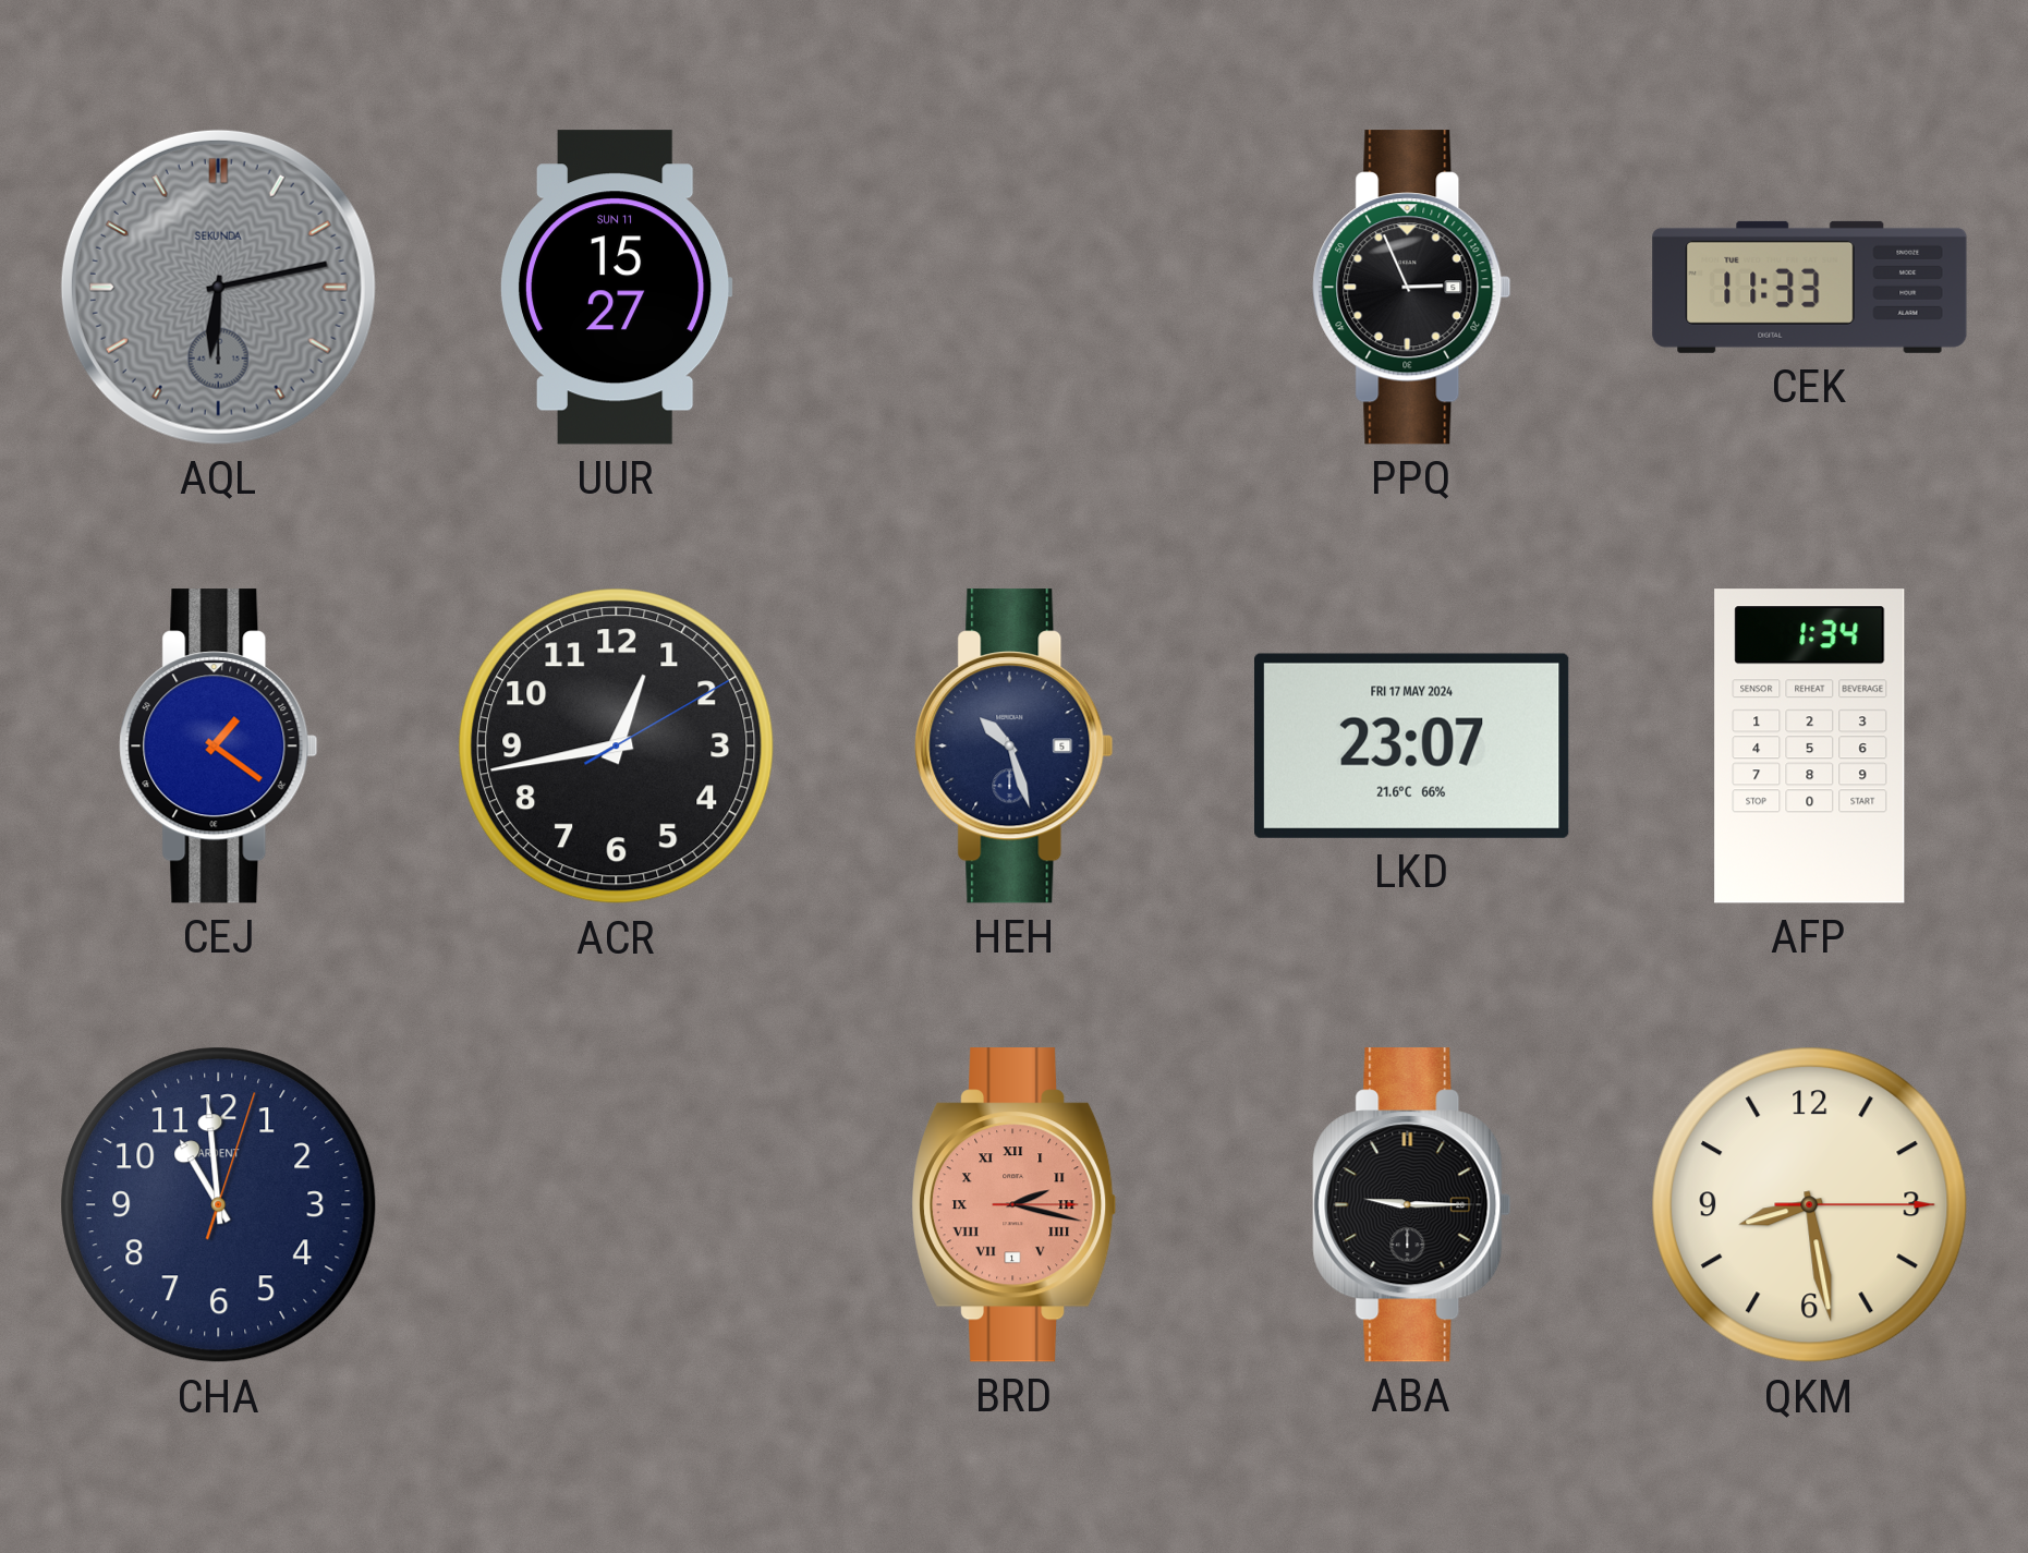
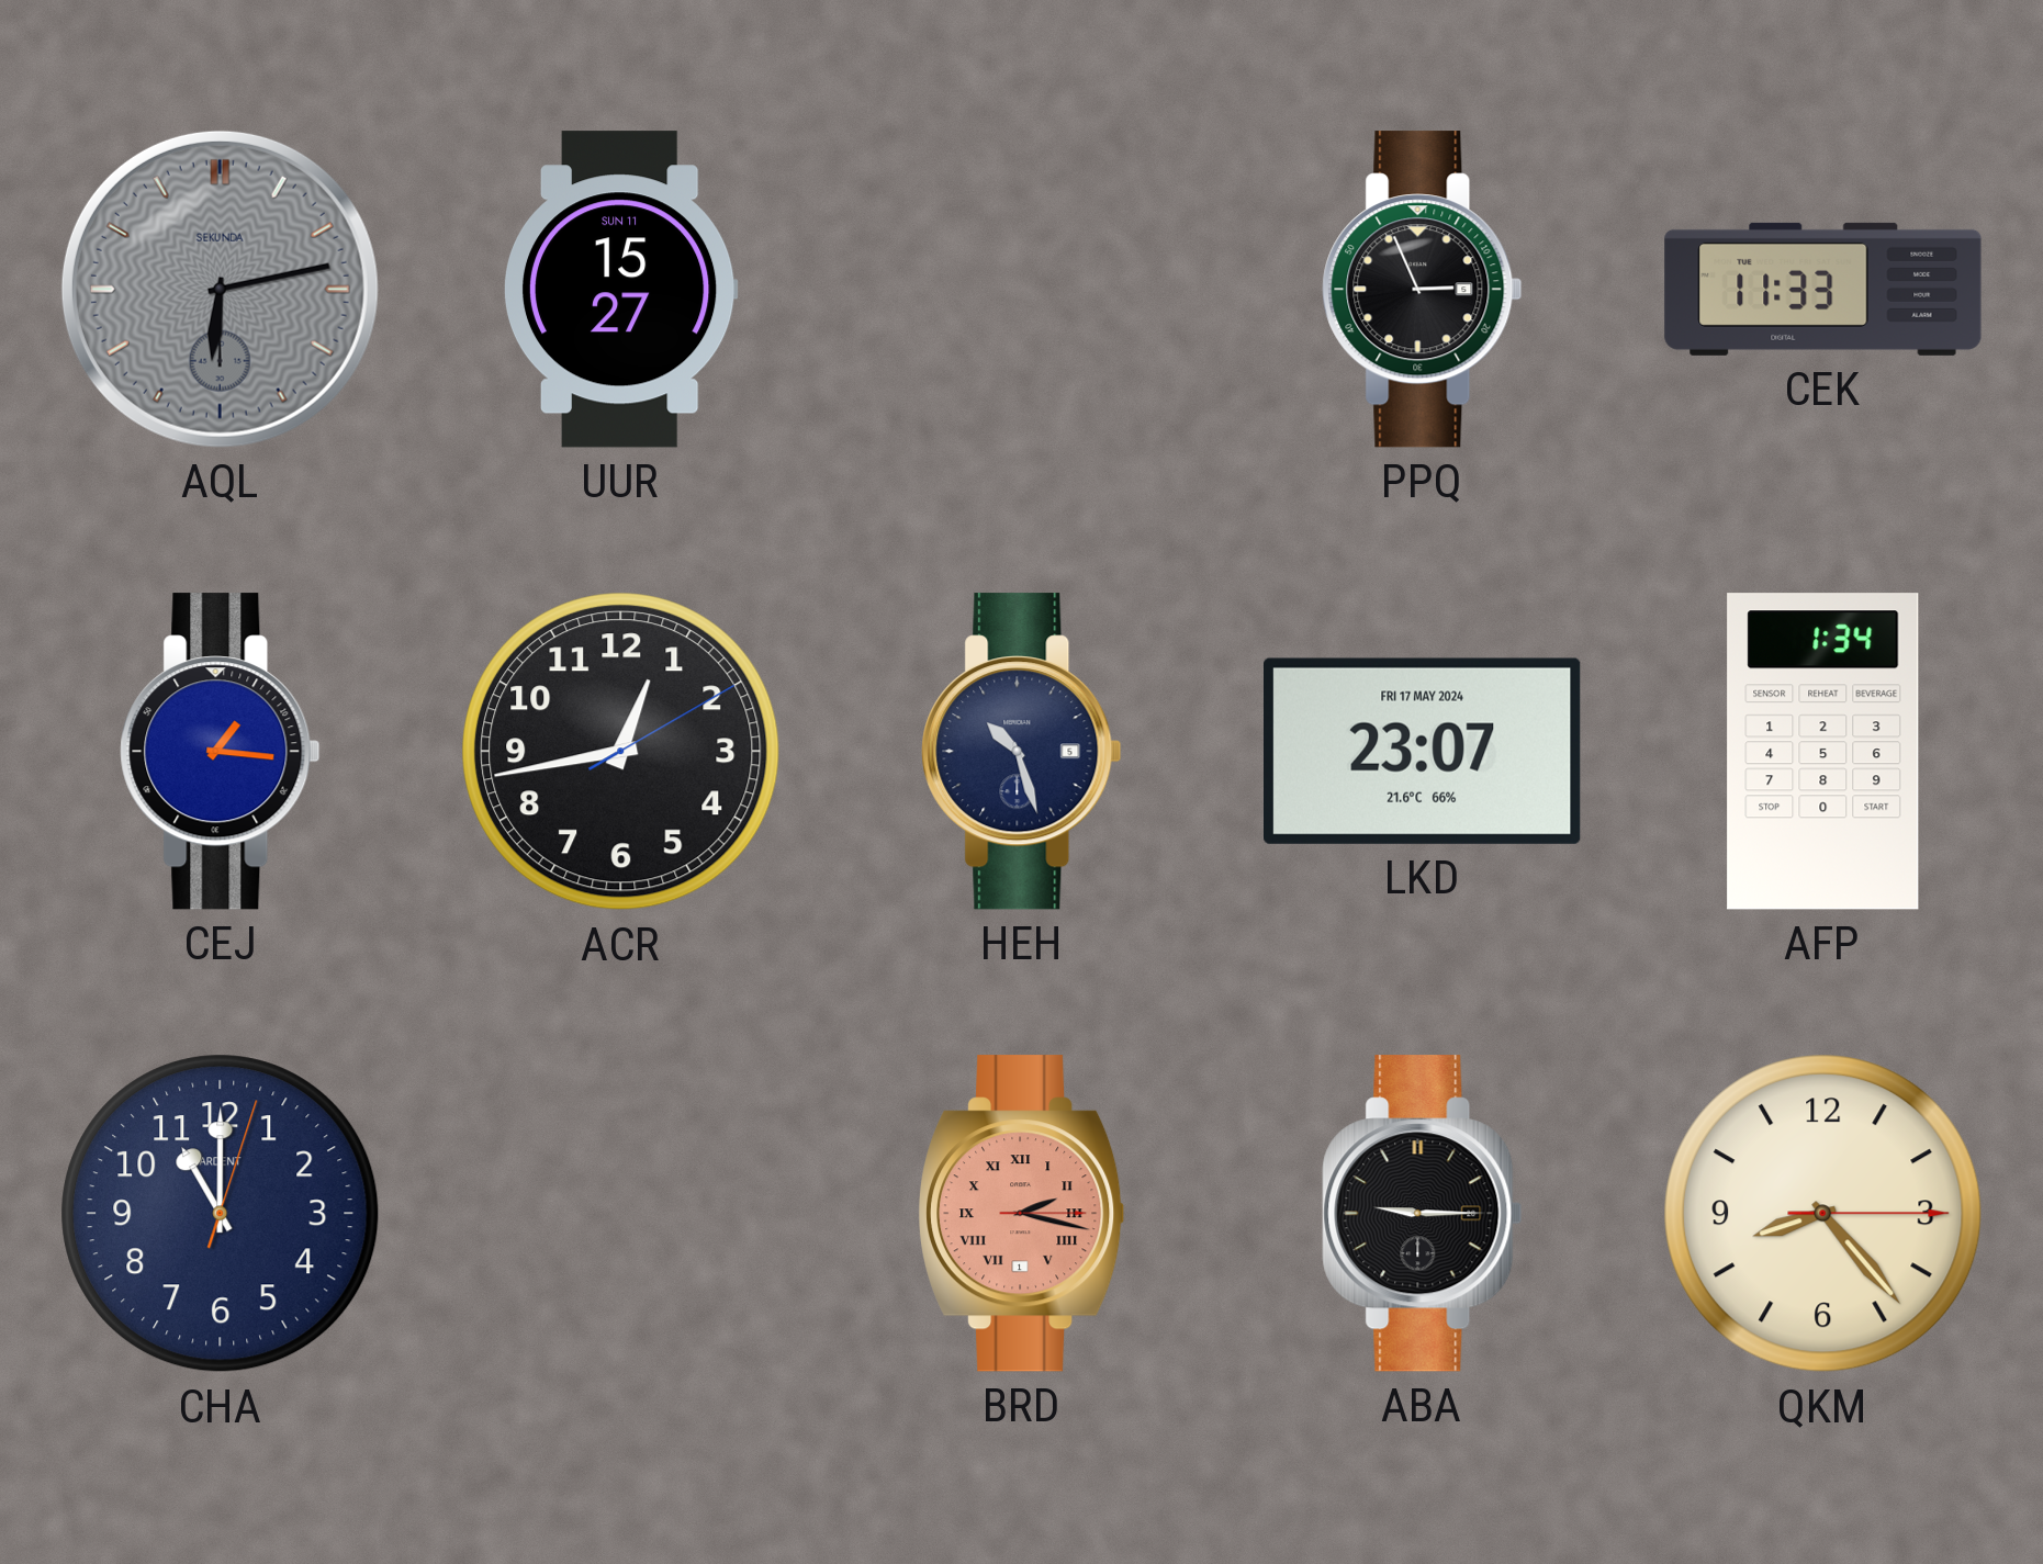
CEJ: 1:21 -> 1:16 (221, 752)
CHA: 10:59 -> 11:00 (221, 1214)
QKM: 8:28 -> 8:23 (1823, 1214)
